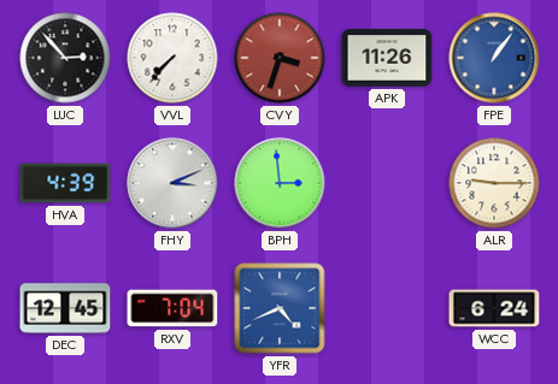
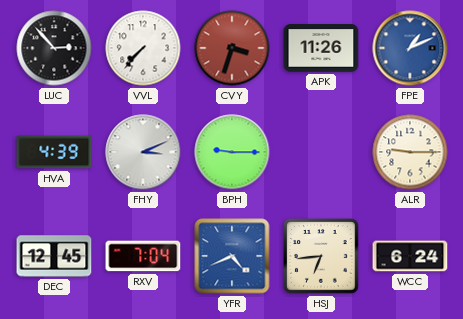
FPE: 1:06 -> 1:11 (410, 48)
BPH: 2:59 -> 9:15 (232, 152)
HSJ: none -> 6:44 (321, 256)
